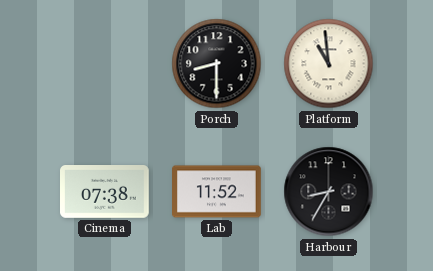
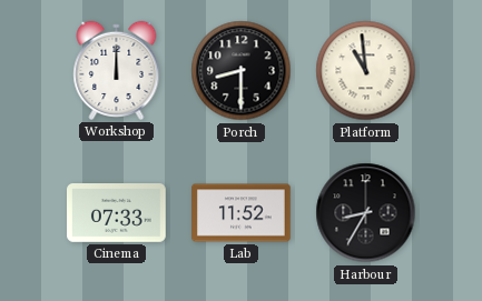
Workshop: none -> 12:00 (117, 70)
Cinema: 07:38 -> 07:33 (117, 213)
